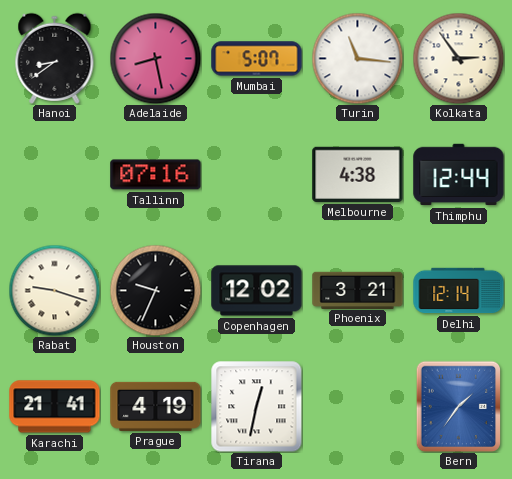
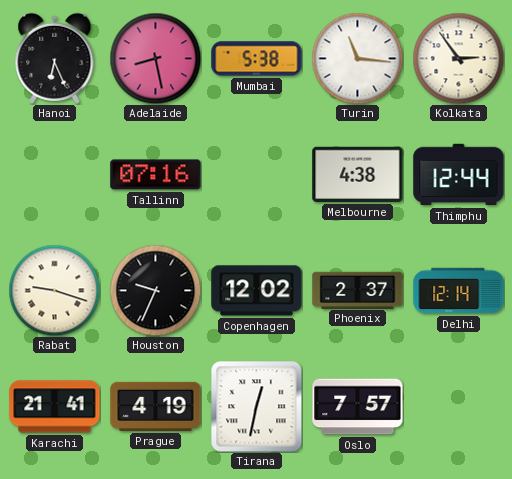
Hanoi: 8:39 -> 6:26 (55, 58)
Mumbai: 5:07 -> 5:38 (257, 59)
Phoenix: 3:21 -> 2:37 (358, 290)
Oslo: none -> 7:57 (358, 407)
Bern: 1:36 -> none (459, 406)
